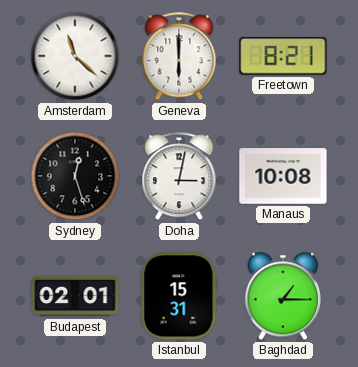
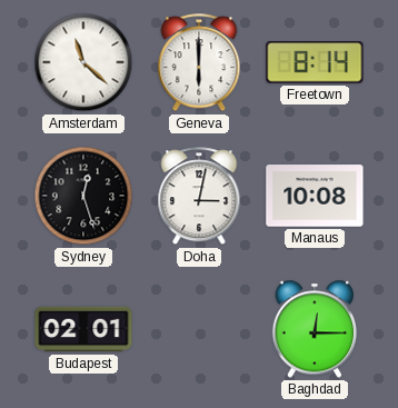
Freetown: 8:21 -> 8:14 (315, 62)
Istanbul: 15:31 -> none (179, 296)
Baghdad: 1:15 -> 12:15 (314, 329)
